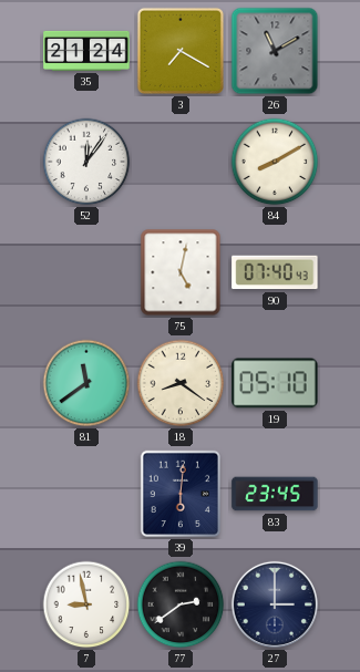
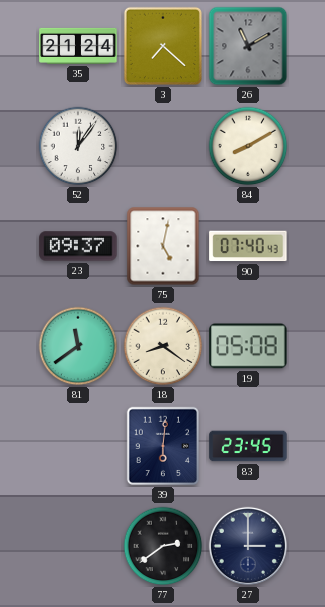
3: 7:20 -> 7:22 (163, 46)
23: none -> 09:37 (78, 246)
19: 05:10 -> 05:08 (248, 346)
7: 8:58 -> none (86, 604)
